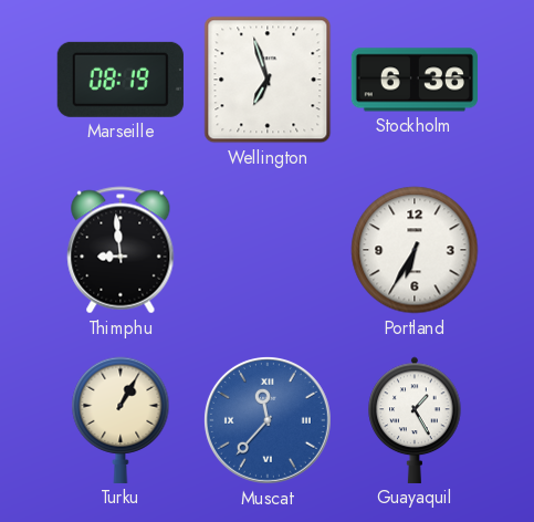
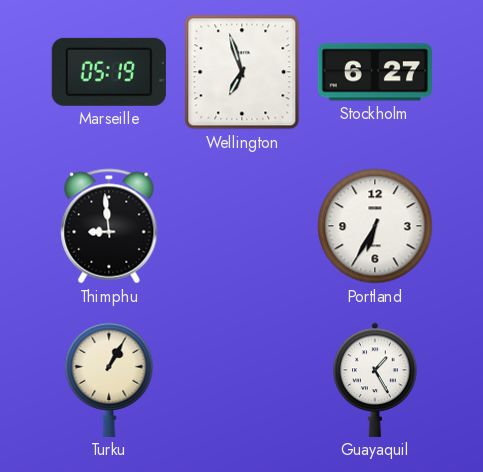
Marseille: 08:19 -> 05:19 (109, 72)
Stockholm: 6:36 -> 6:27 (375, 72)
Muscat: 11:37 -> none (268, 420)
